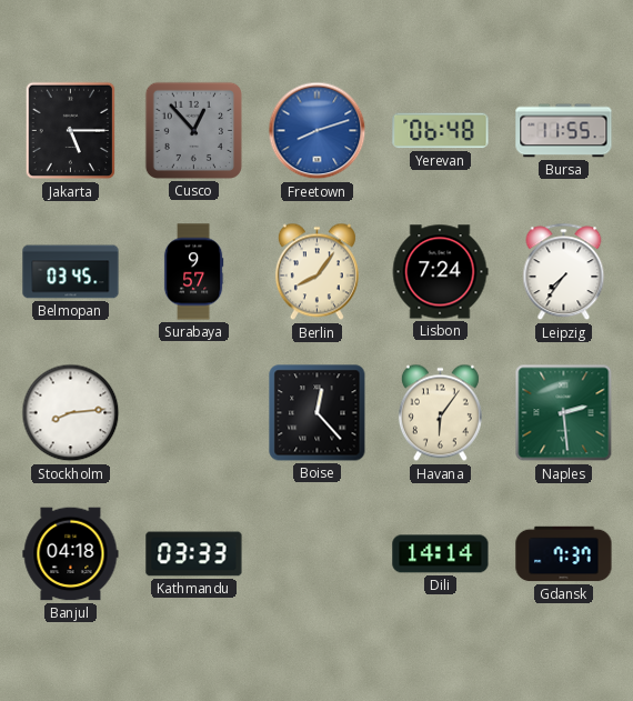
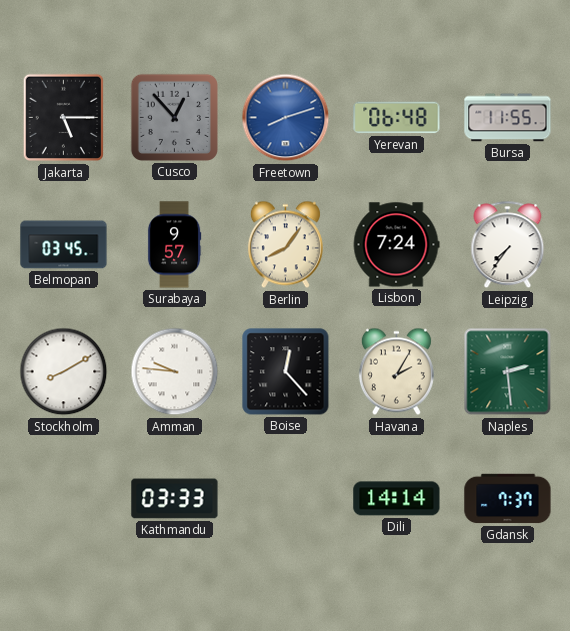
Stockholm: 8:14 -> 8:10 (64, 372)
Amman: none -> 9:46 (175, 372)
Havana: 6:06 -> 2:05 (396, 372)
Banjul: 04:18 -> none (71, 554)
